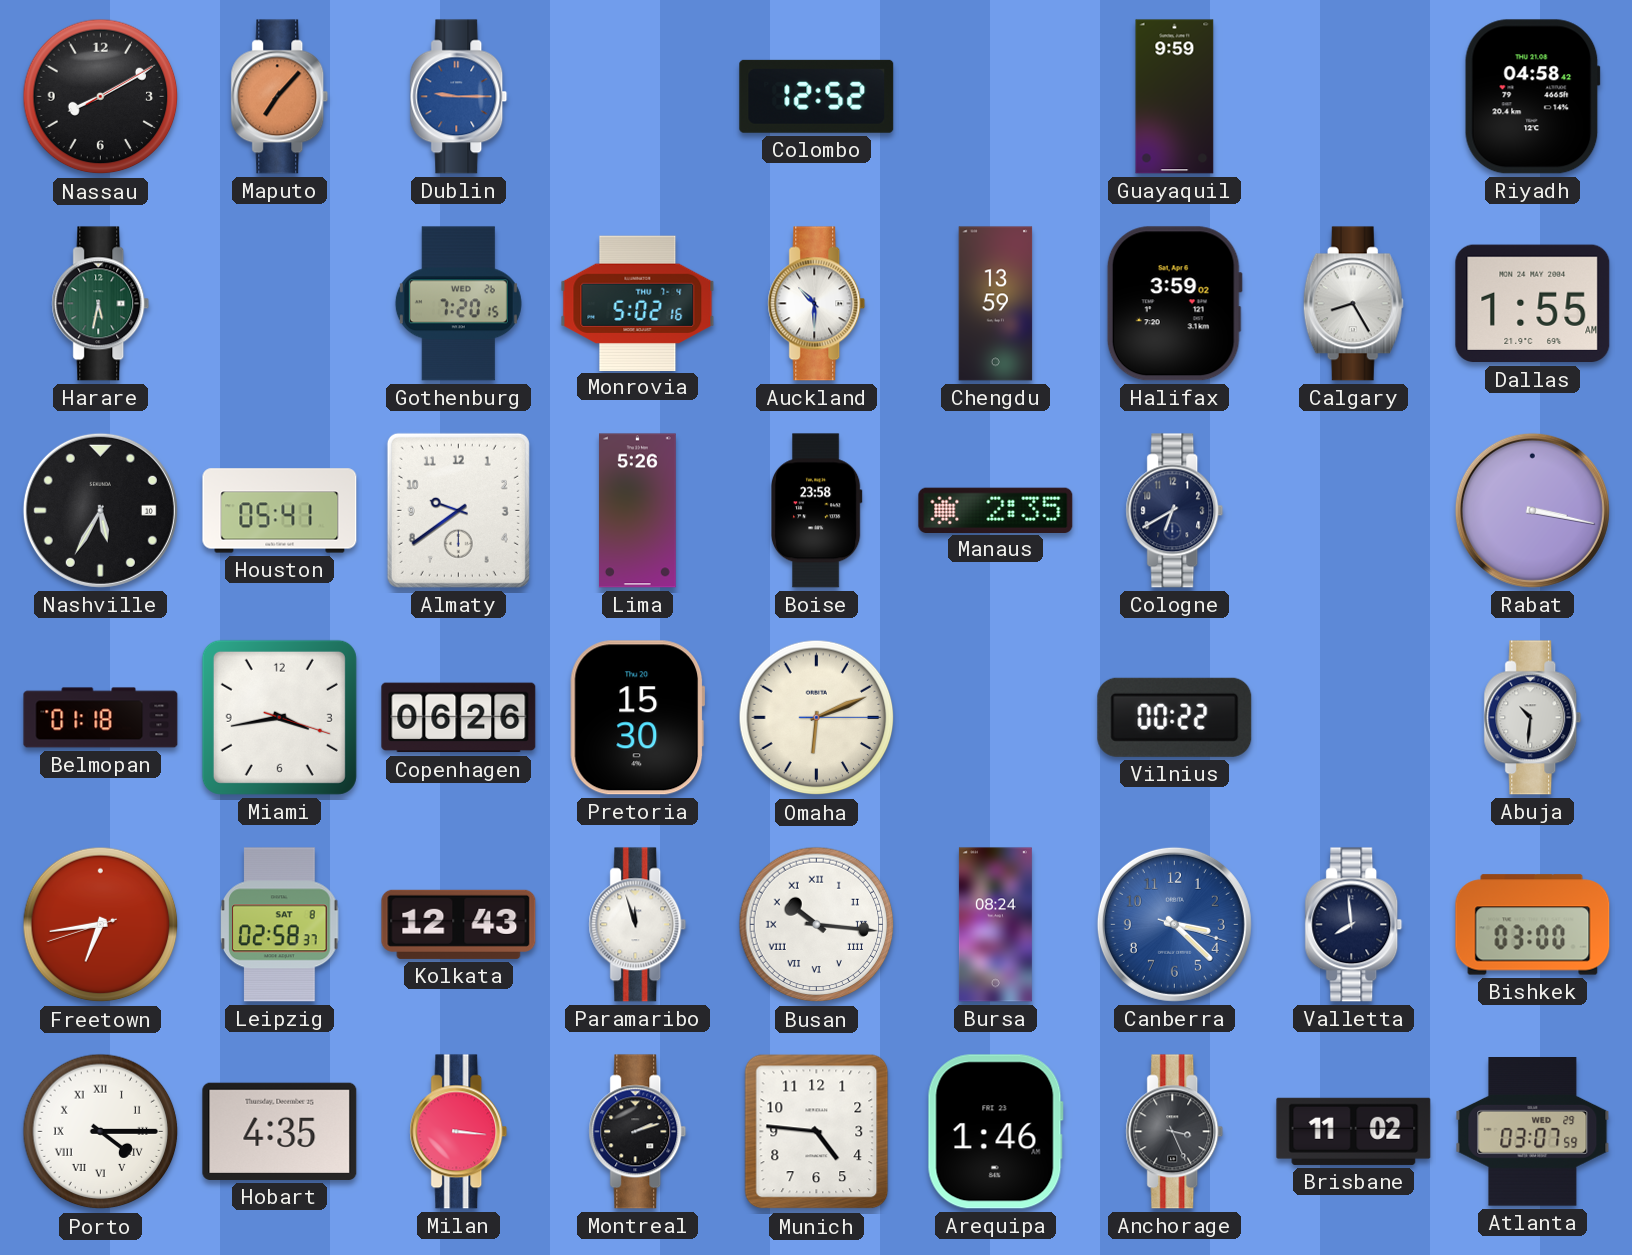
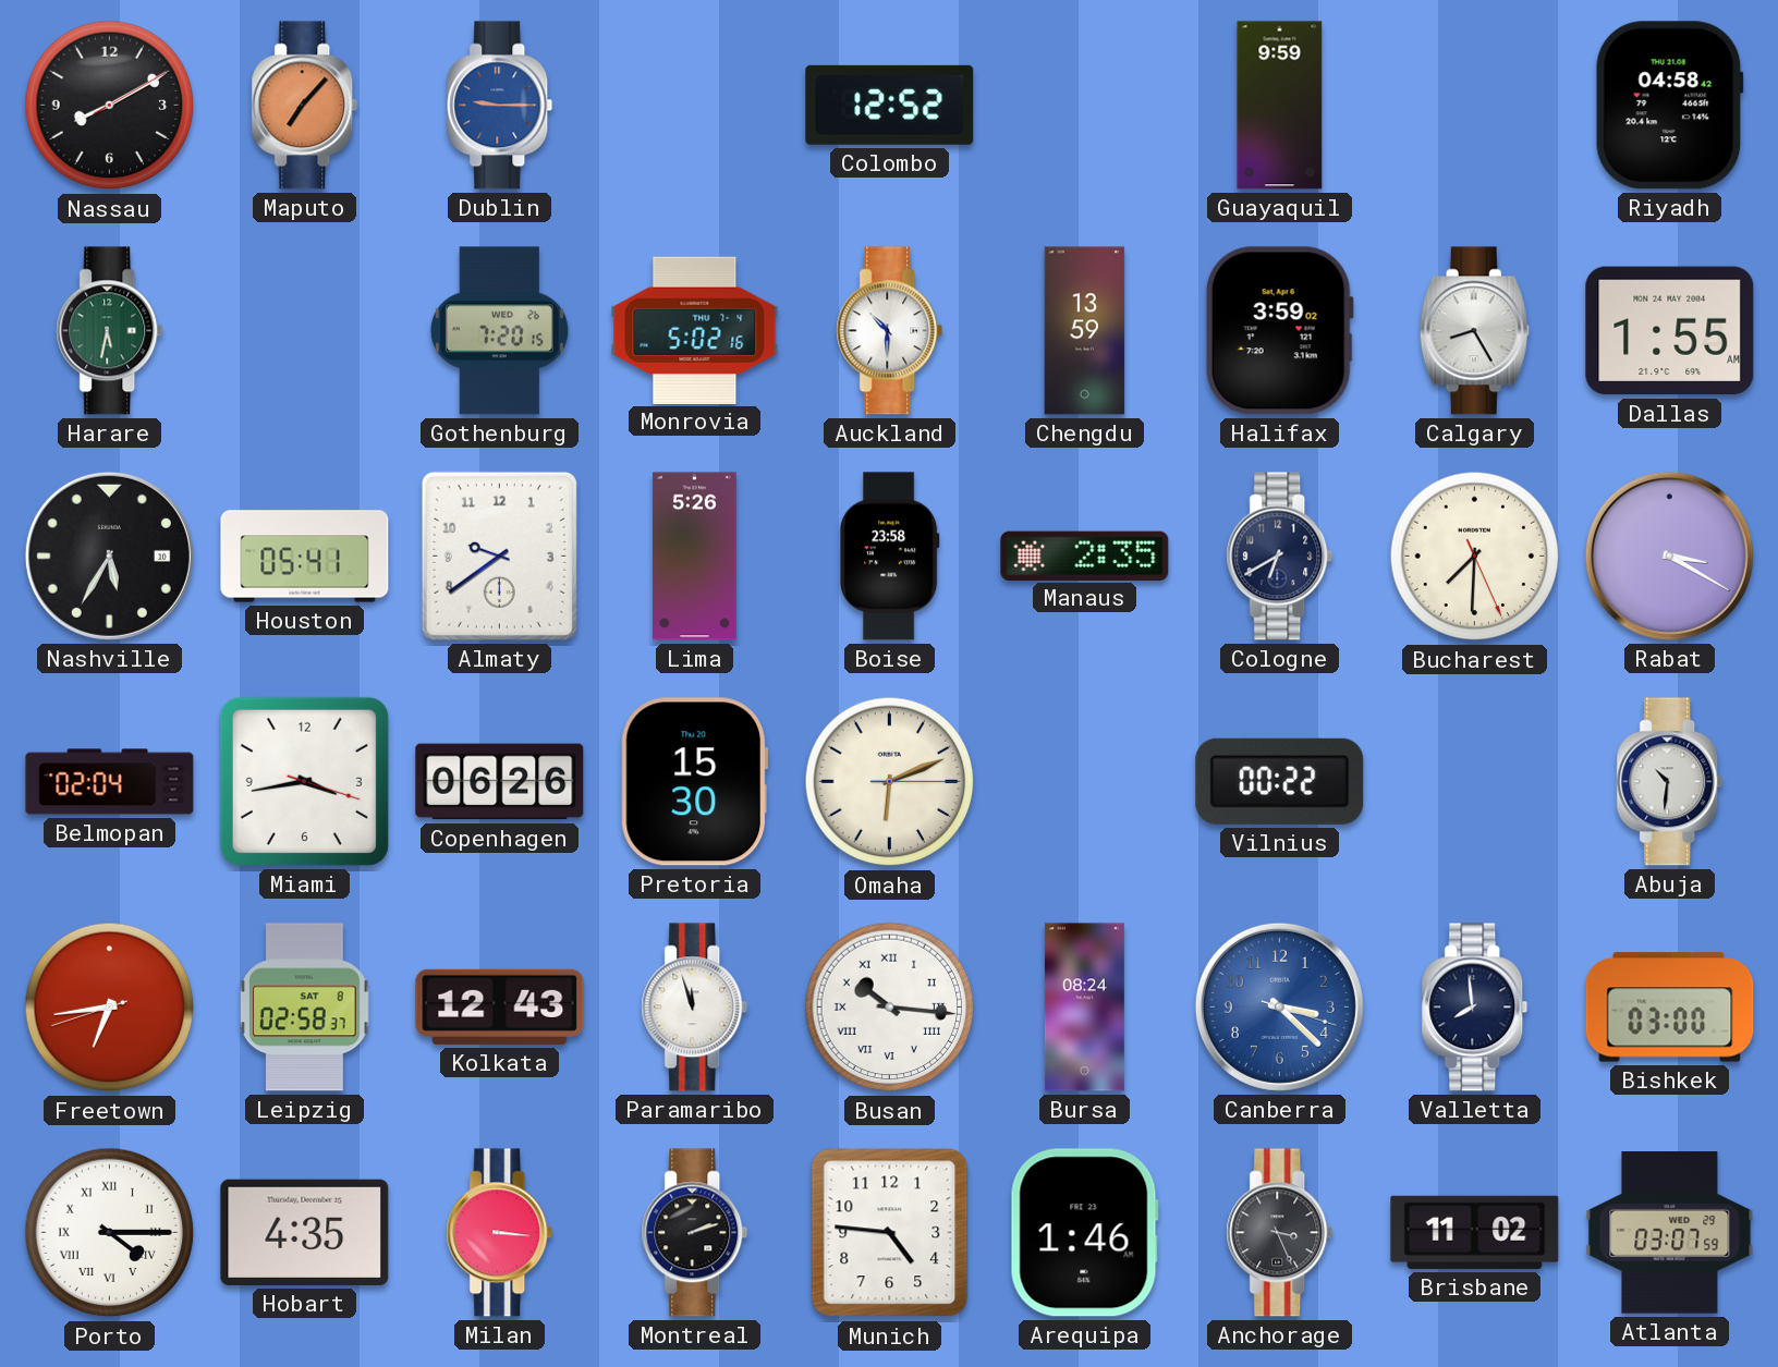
Bucharest: none -> 7:30 (1475, 557)
Rabat: 3:17 -> 3:20 (1669, 556)
Belmopan: 01:18 -> 02:04 (110, 782)
